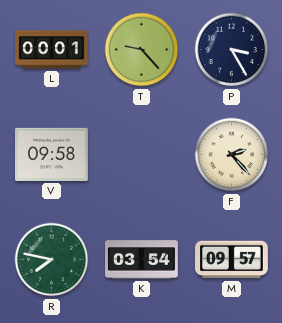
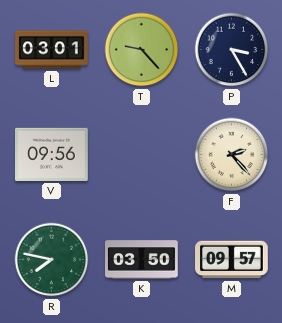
L: 00:01 -> 03:01 (52, 50)
V: 09:58 -> 09:56 (52, 154)
K: 03:54 -> 03:50 (142, 260)
